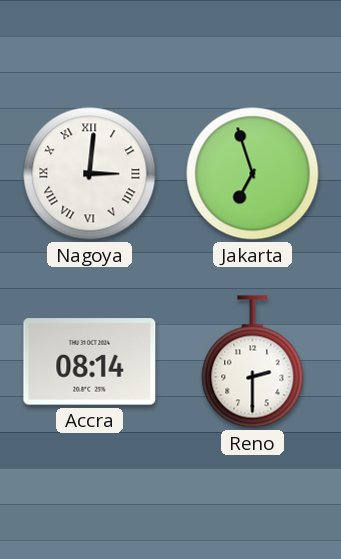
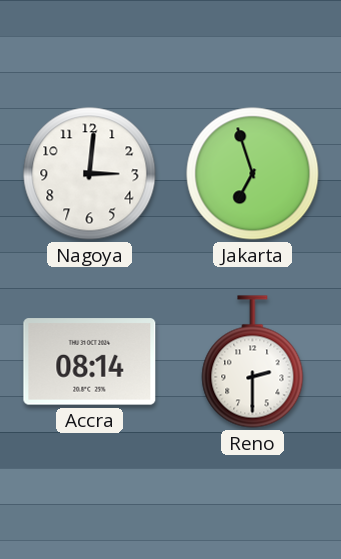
Nagoya numerals: Roman -> Arabic (90, 174)
